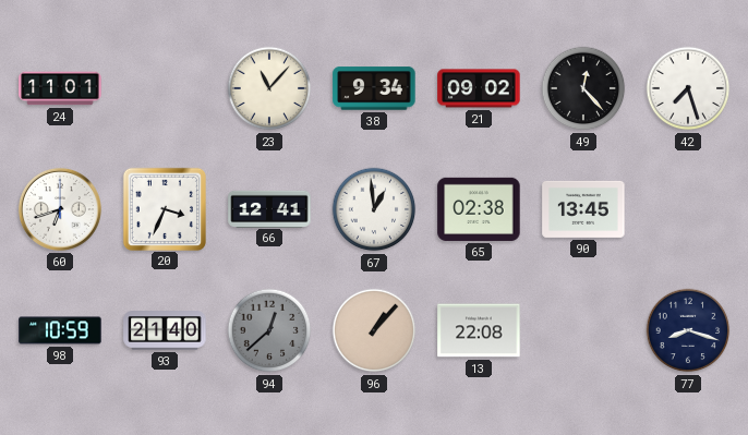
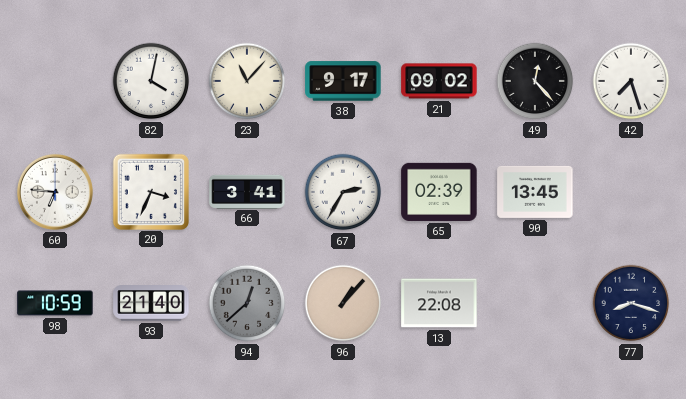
24: 11:01 -> none (60, 88)
82: none -> 4:02 (151, 81)
38: 9:34 -> 9:17 (343, 81)
60: 6:42 -> 6:46 (55, 192)
66: 12:41 -> 3:41 (247, 191)
67: 12:59 -> 2:35 (343, 192)
65: 02:38 -> 02:39 (439, 192)
